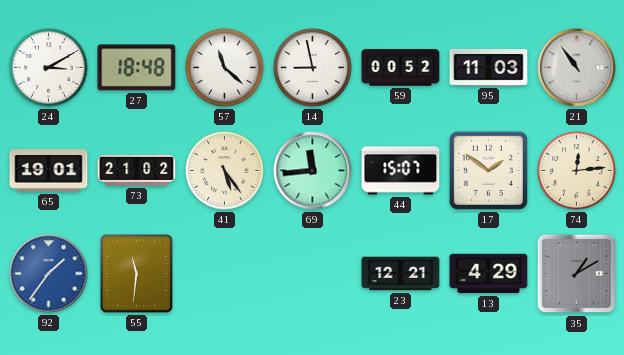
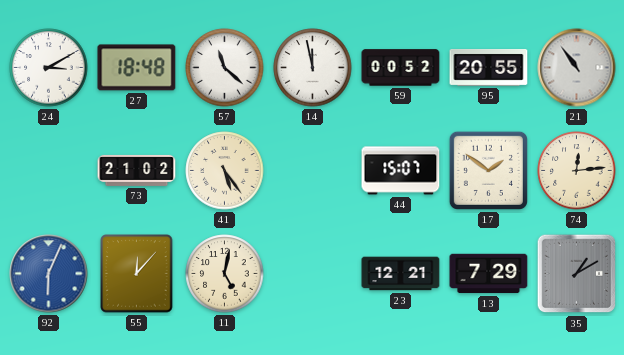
14: 8:58 -> 11:58 (313, 68)
95: 11:03 -> 20:55 (489, 68)
65: 19:01 -> none (49, 171)
69: 11:44 -> none (313, 171)
92: 1:36 -> 6:04 (49, 274)
55: 11:31 -> 12:07 (137, 274)
11: none -> 5:02 (225, 274)
13: 4:29 -> 7:29 (489, 274)
